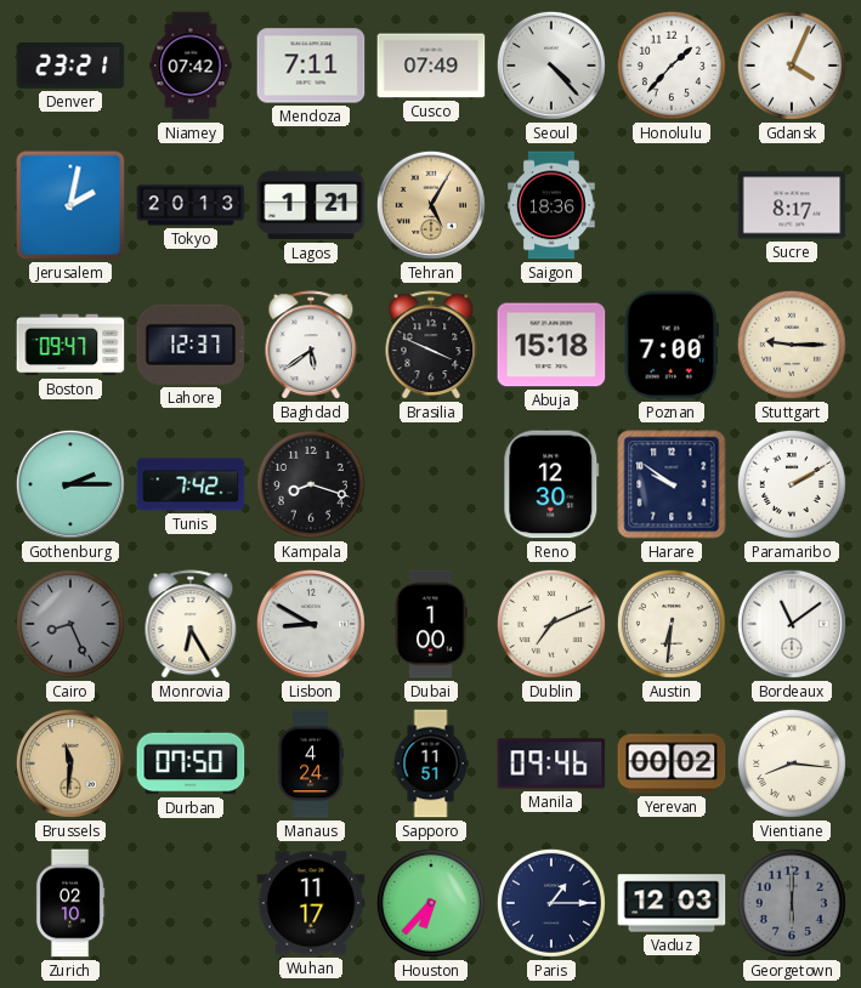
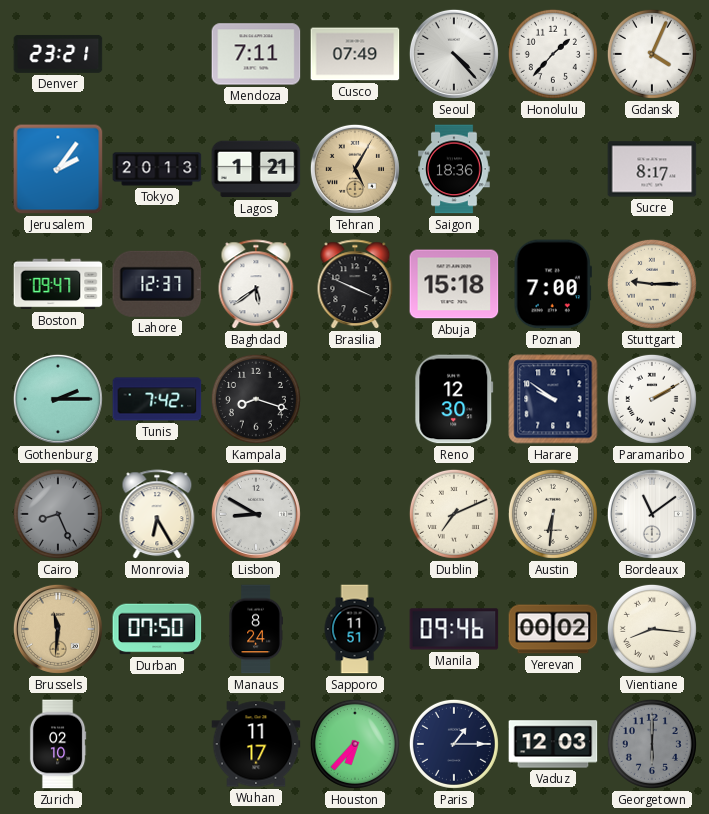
Niamey: 07:42 -> none (191, 66)
Jerusalem: 2:02 -> 2:06 (58, 169)
Dubai: 1:00 -> none (431, 624)
Manaus: 4:24 -> 8:24 (256, 629)
